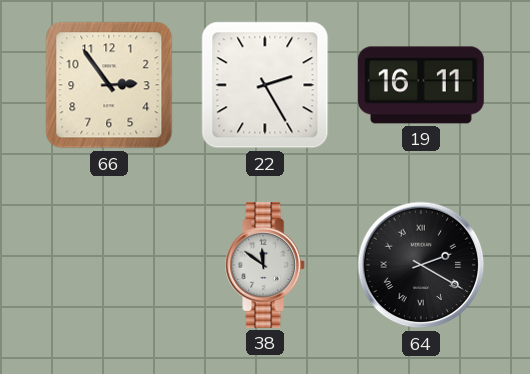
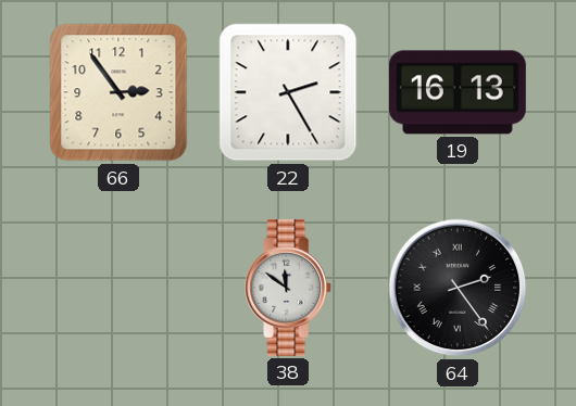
19: 16:11 -> 16:13 (458, 92)
64: 2:20 -> 2:24 (458, 288)
